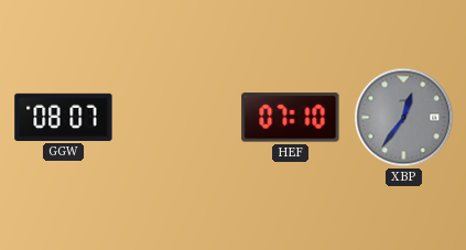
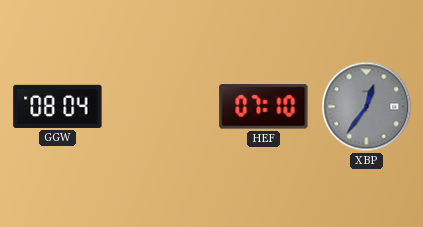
GGW: 08:07 -> 08:04 (58, 106)
